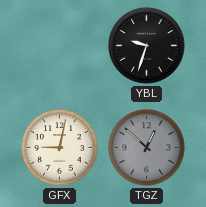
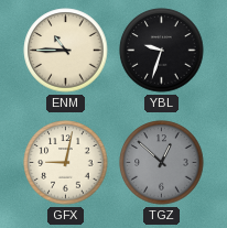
ENM: none -> 10:45 (66, 51)
